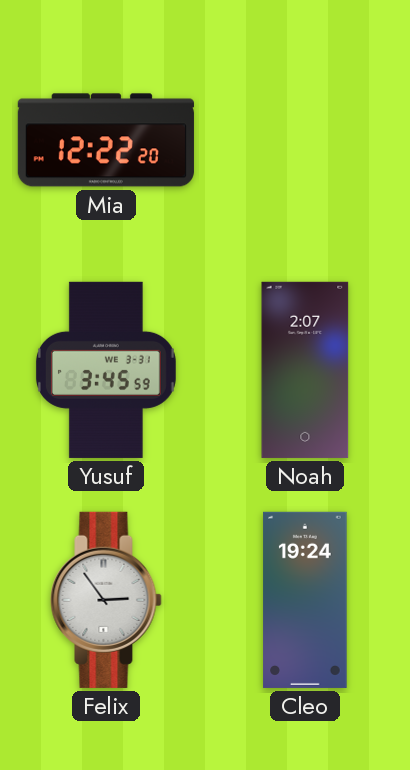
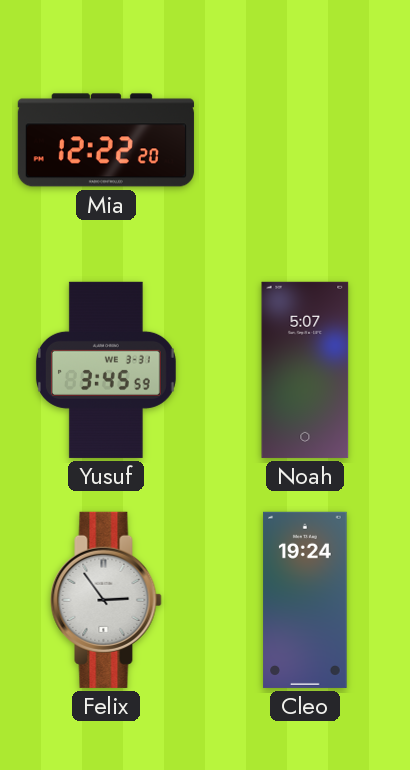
Noah: 2:07 -> 5:07 (305, 370)
